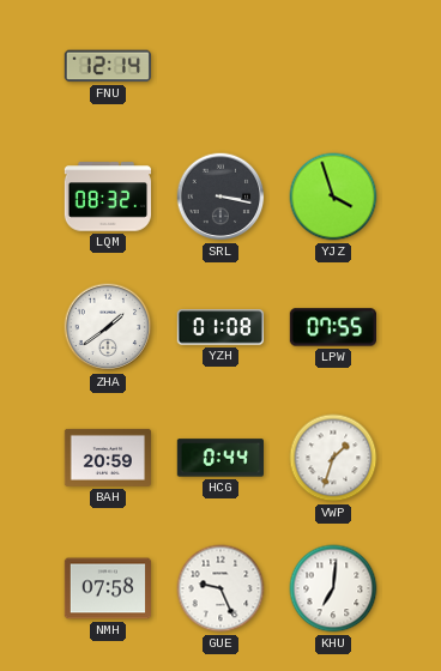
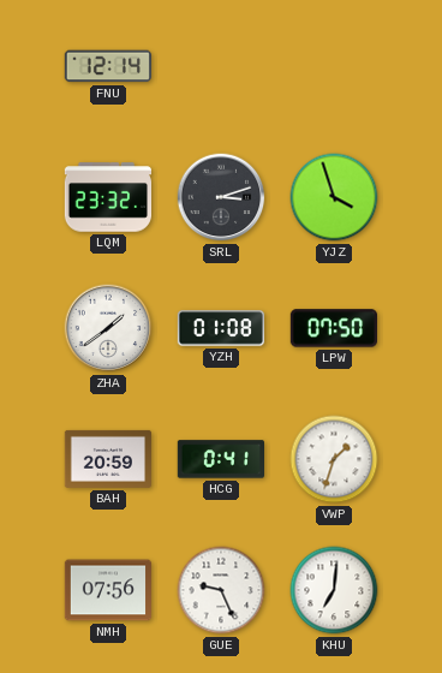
LQM: 08:32 -> 23:32 (107, 197)
SRL: 3:17 -> 3:12 (221, 197)
LPW: 07:55 -> 07:50 (333, 328)
HCG: 0:44 -> 0:41 (220, 459)
NMH: 07:58 -> 07:56 (107, 590)
